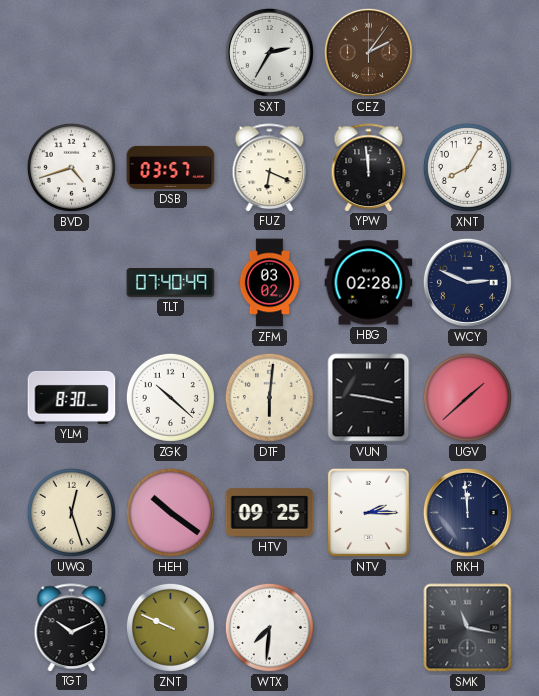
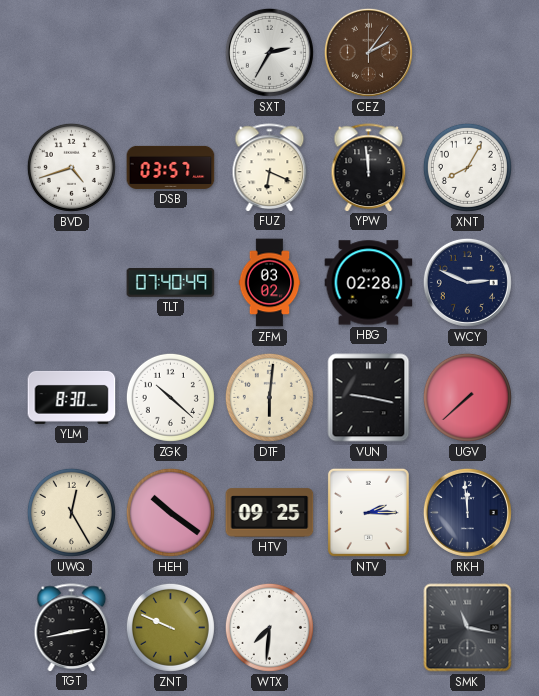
UGV: 1:38 -> 7:38 (467, 397)
UWQ: 12:27 -> 12:25 (71, 512)
TGT: 10:11 -> 2:43 (72, 627)
